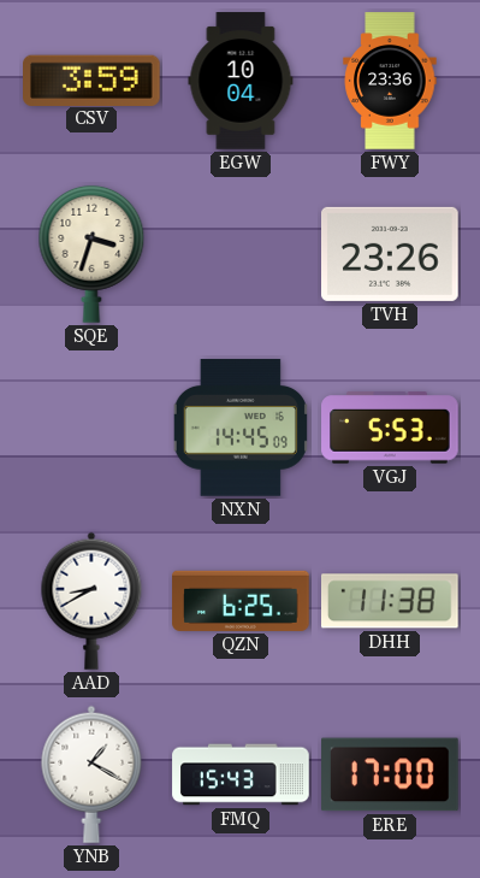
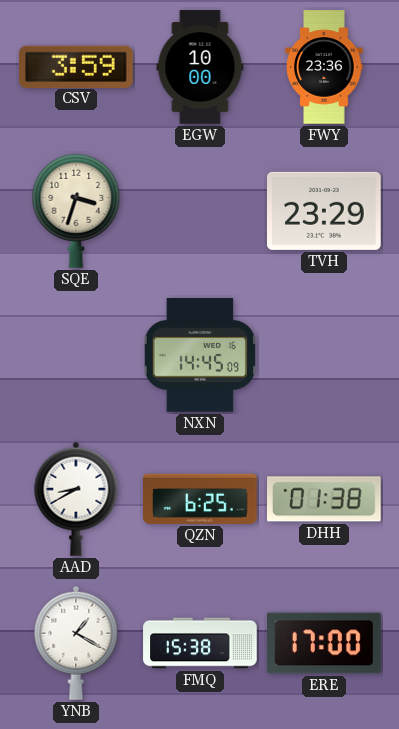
EGW: 10:04 -> 10:00 (200, 67)
TVH: 23:26 -> 23:29 (324, 211)
VGJ: 5:53 -> none (390, 428)
DHH: 11:38 -> 01:38 (325, 499)
FMQ: 15:43 -> 15:38 (200, 643)
